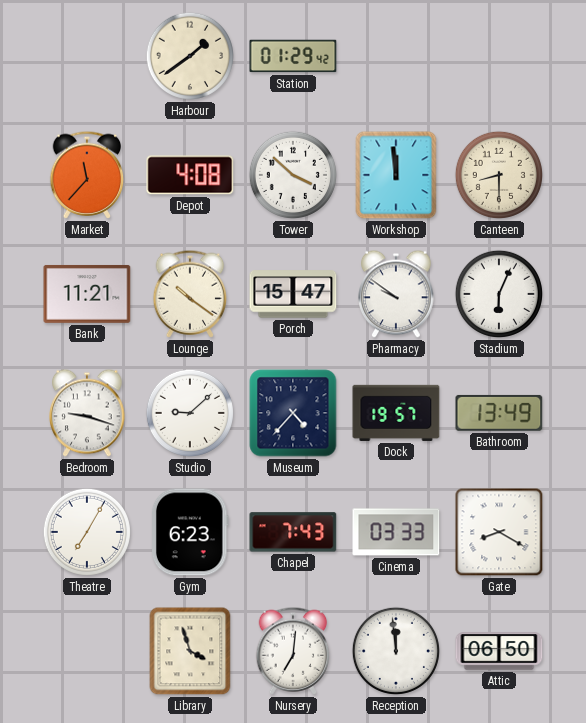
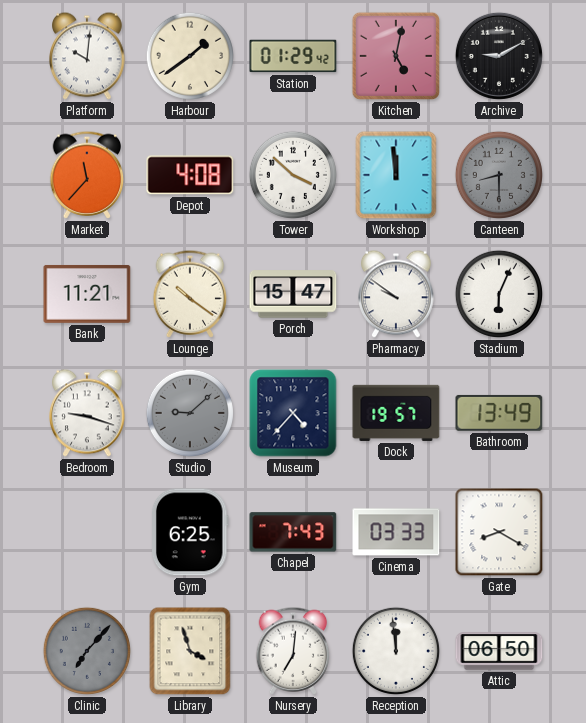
Platform: none -> 10:01 (87, 56)
Kitchen: none -> 5:02 (396, 56)
Archive: none -> 9:10 (499, 56)
Canteen dial: cream -> grey (499, 175)
Studio dial: white -> grey (190, 413)
Theatre: 7:05 -> none (87, 532)
Gym: 6:23 -> 6:25 (190, 532)
Clinic: none -> 7:07 (87, 651)
